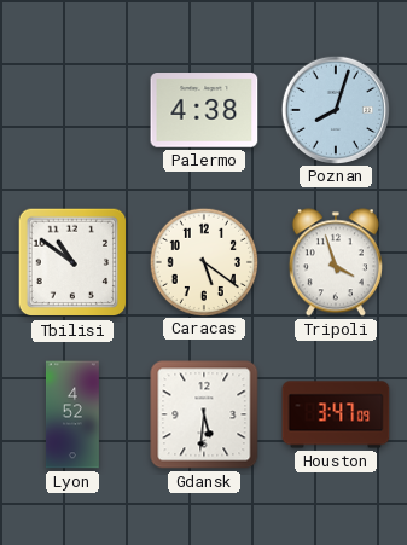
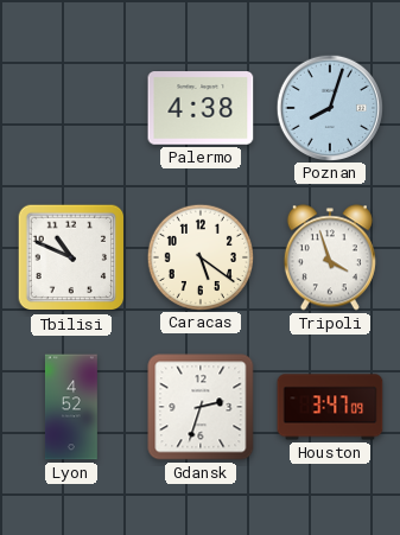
Tbilisi: 10:51 -> 10:49 (71, 257)
Gdansk: 5:31 -> 2:33 (201, 407)
